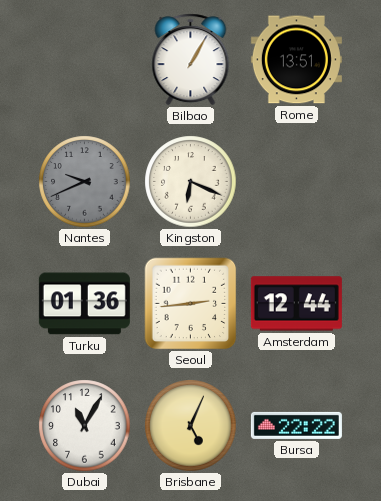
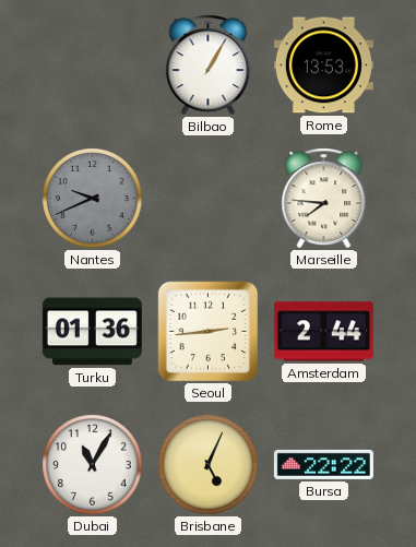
Rome: 13:51 -> 13:53 (323, 66)
Kingston: 6:19 -> none (191, 182)
Marseille: none -> 7:46 (324, 199)
Amsterdam: 12:44 -> 2:44 (323, 332)
